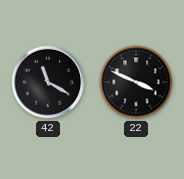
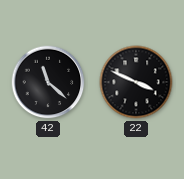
42: 11:20 -> 11:22 (48, 82)
